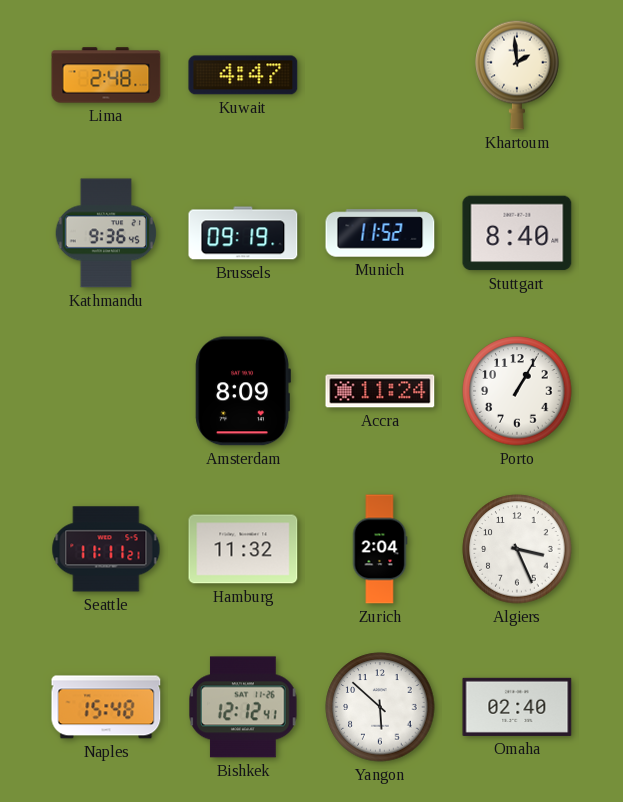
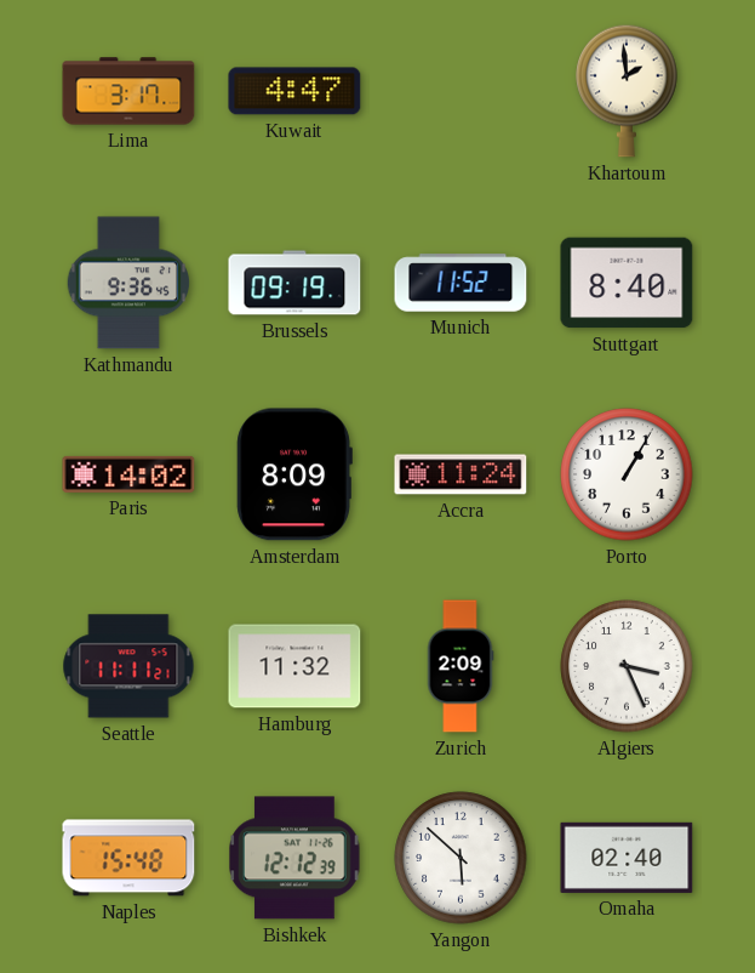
Lima: 2:48 -> 3:17 (128, 91)
Paris: none -> 14:02 (128, 474)
Zurich: 2:04 -> 2:09 (461, 666)
Bishkek: 12:12:41 -> 12:12:39 (294, 858)
